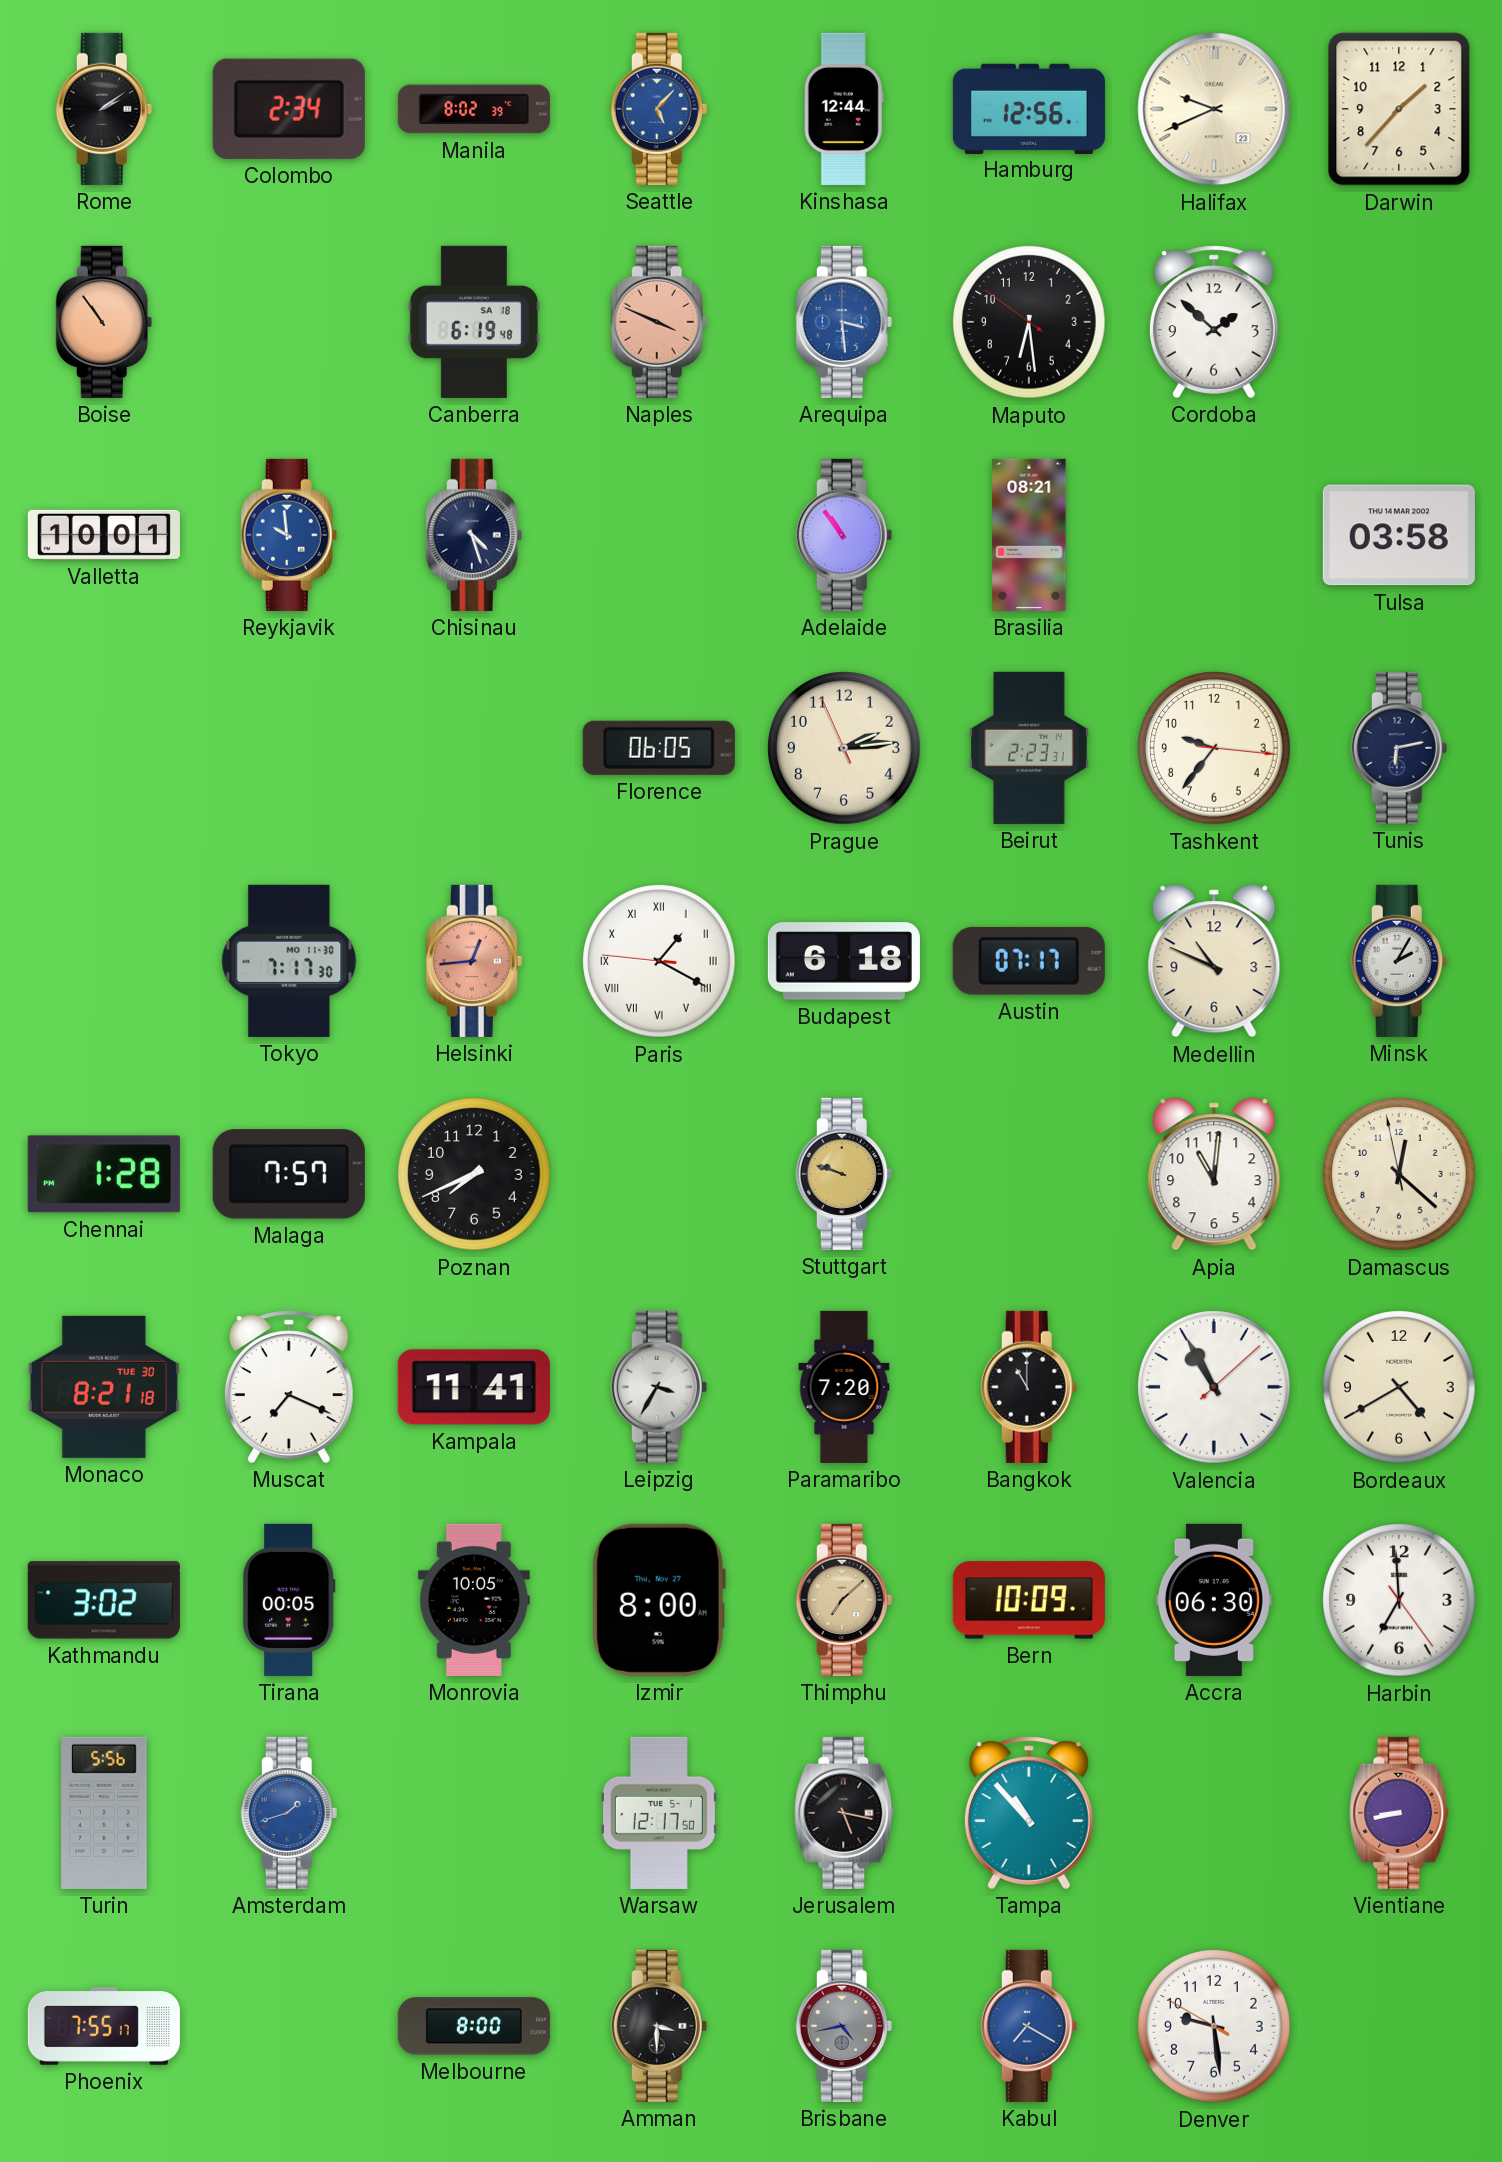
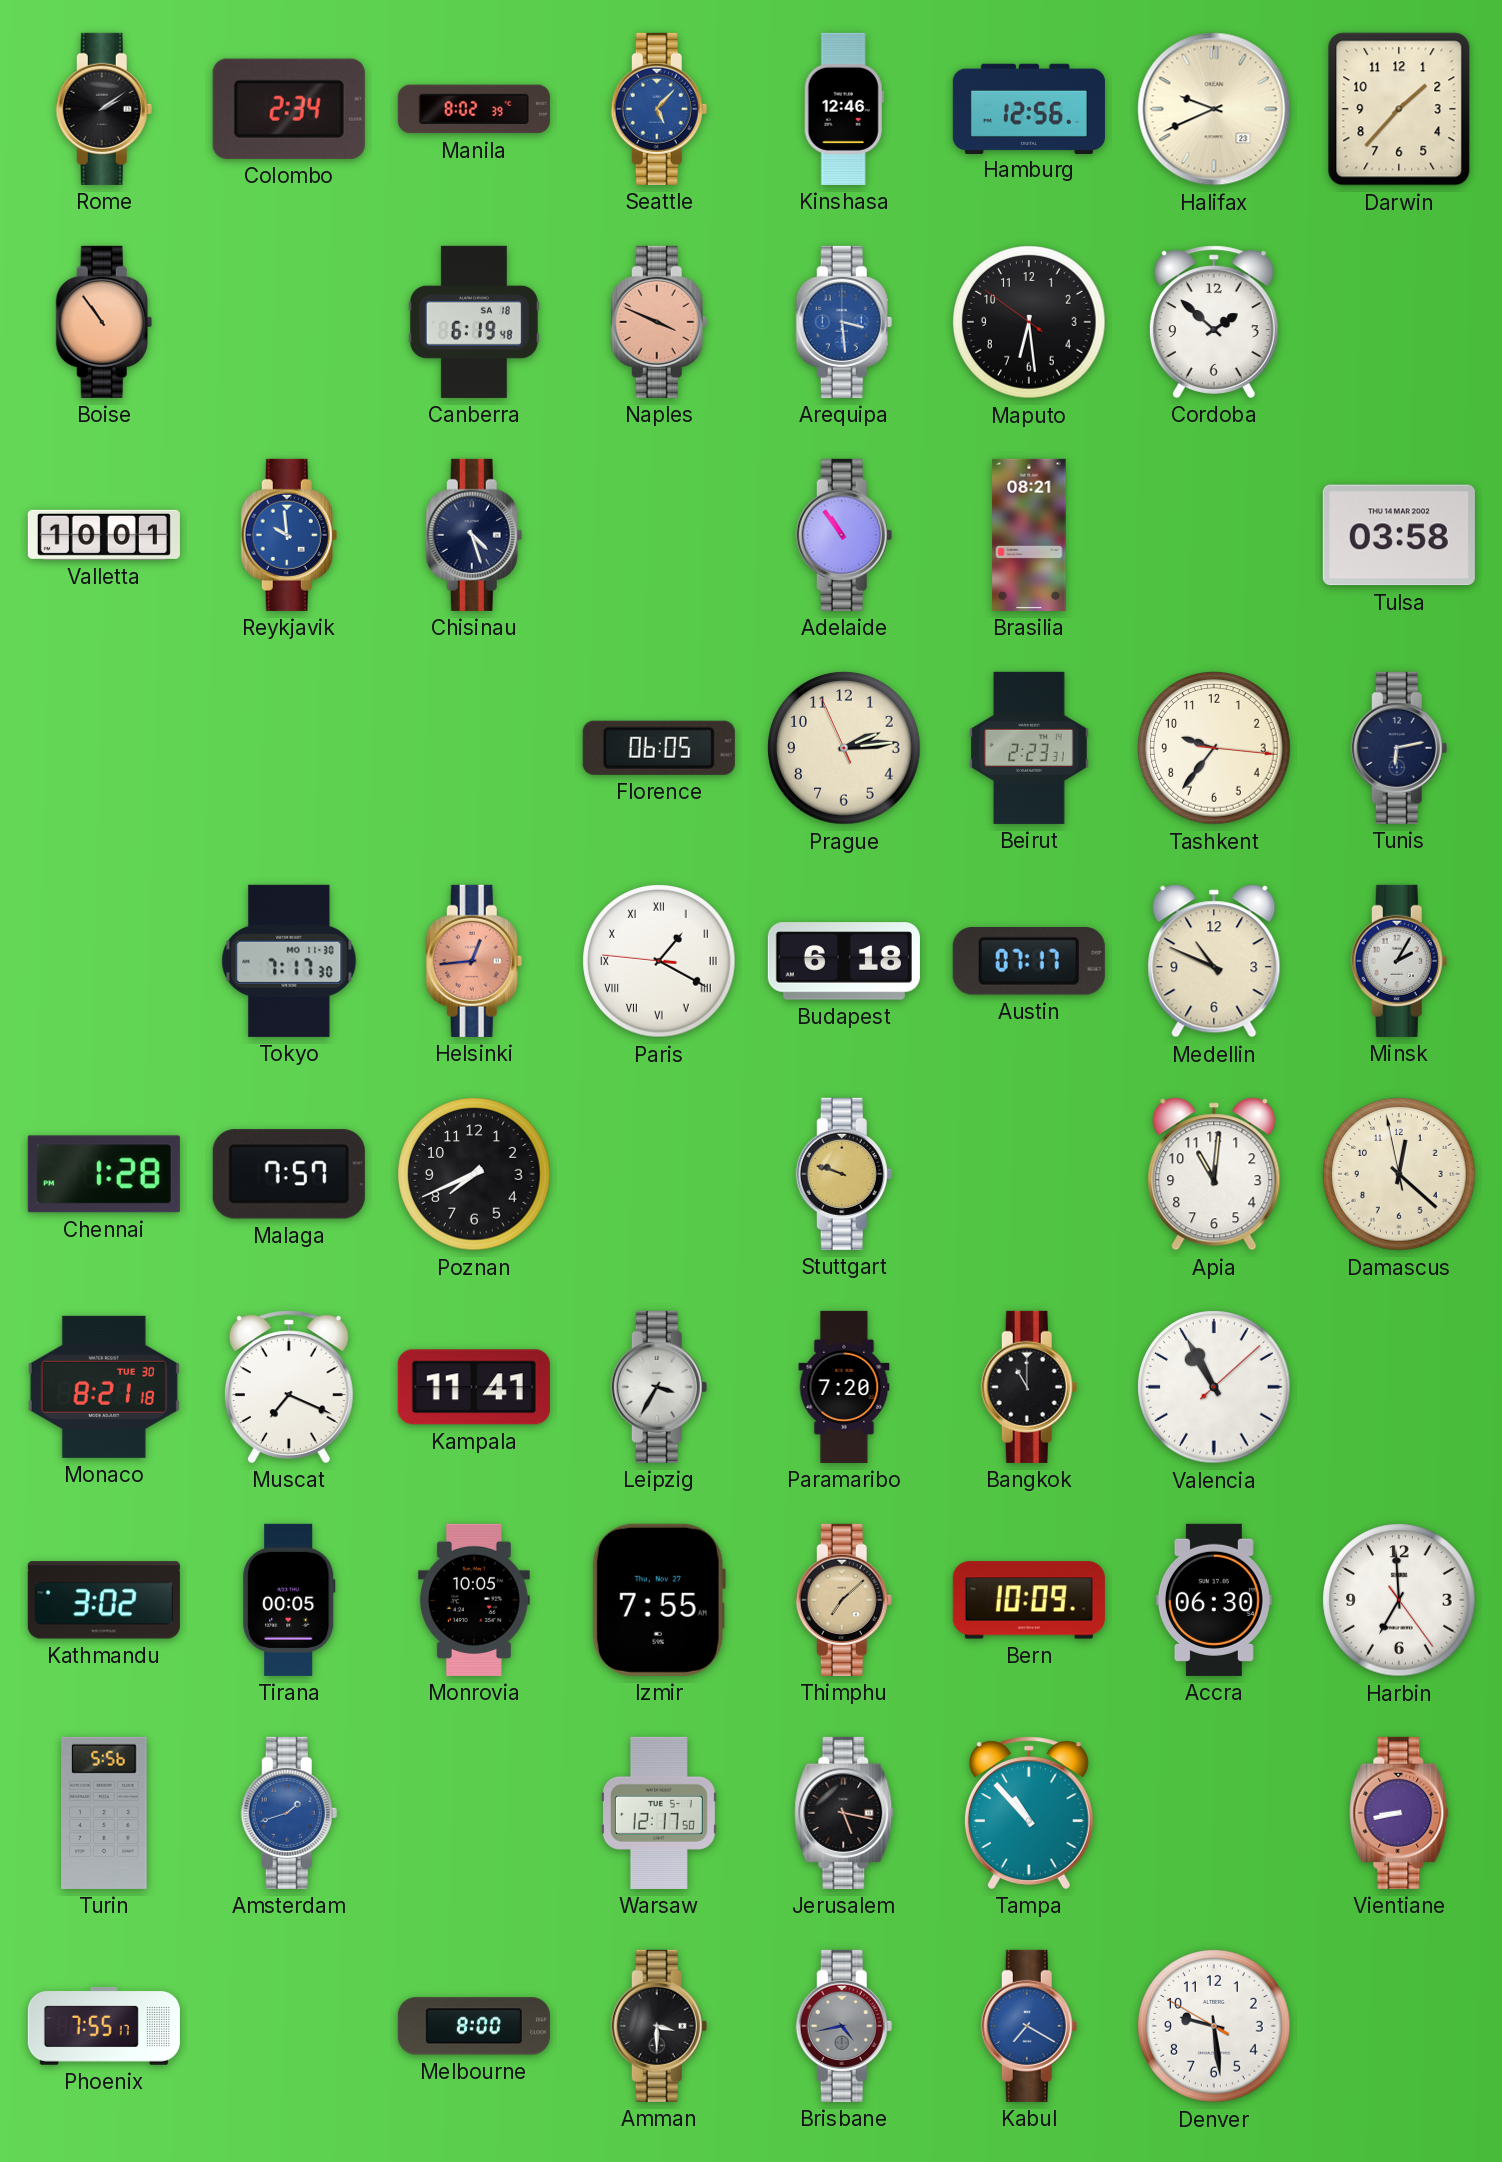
Kinshasa: 12:44 -> 12:46 (844, 109)
Bordeaux: 4:40 -> none (1399, 1387)
Izmir: 8:00 -> 7:55 (659, 1600)
